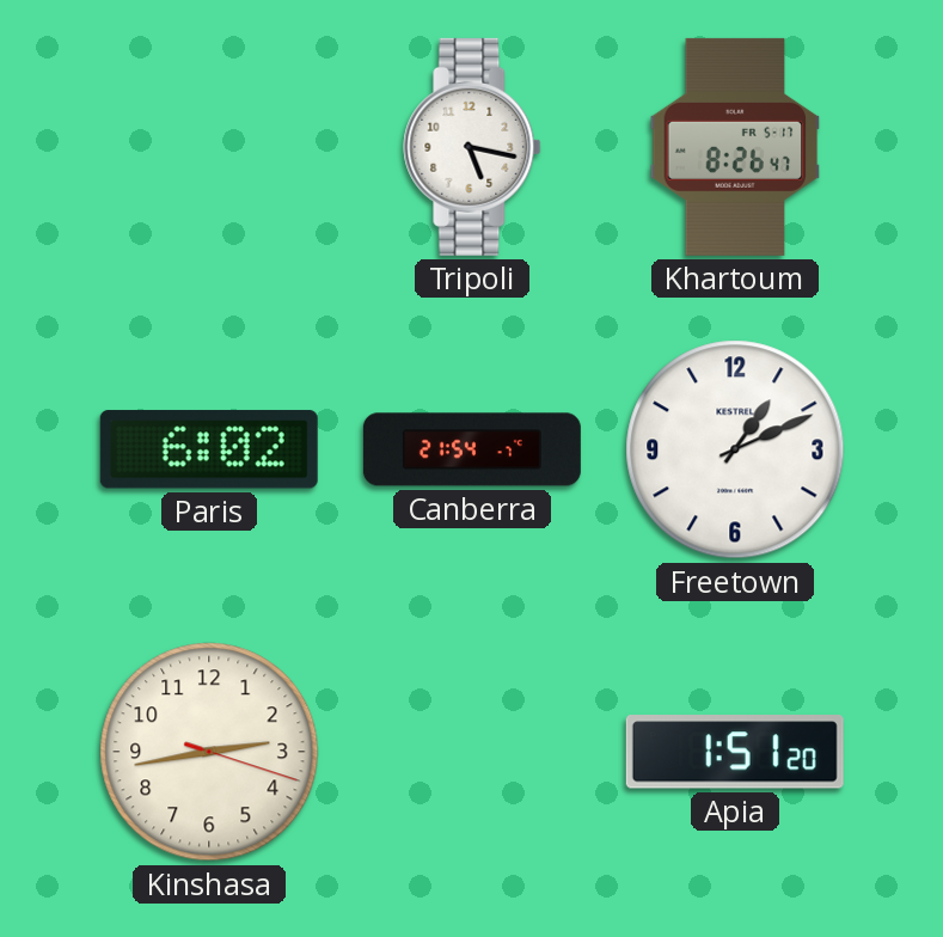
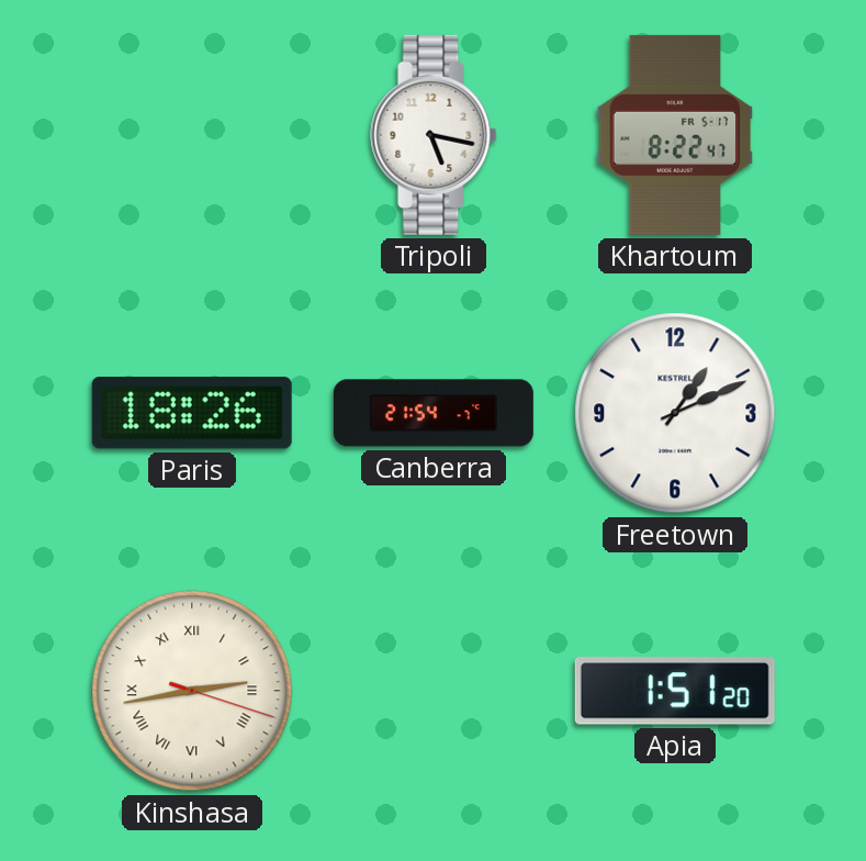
Khartoum: 8:26 -> 8:22 (675, 135)
Paris: 6:02 -> 18:26 (192, 414)
Kinshasa numerals: Arabic -> Roman (192, 691)
